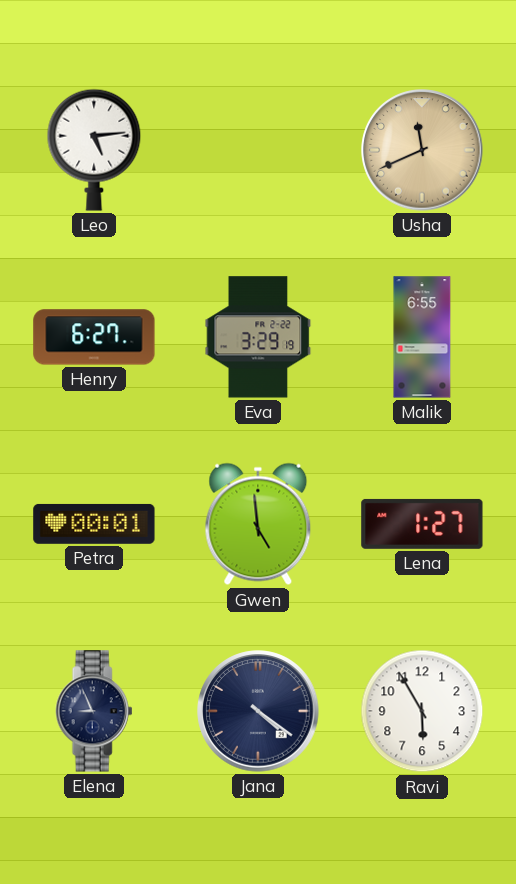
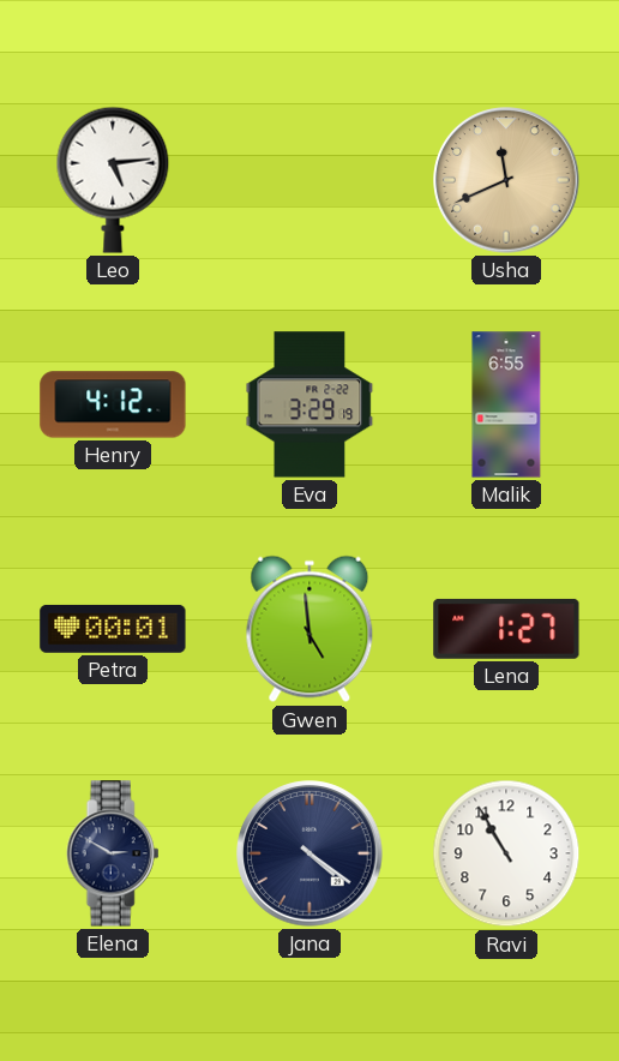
Henry: 6:27 -> 4:12 (113, 404)
Elena: 8:56 -> 2:50 (113, 853)
Ravi: 5:55 -> 10:55 (506, 853)
